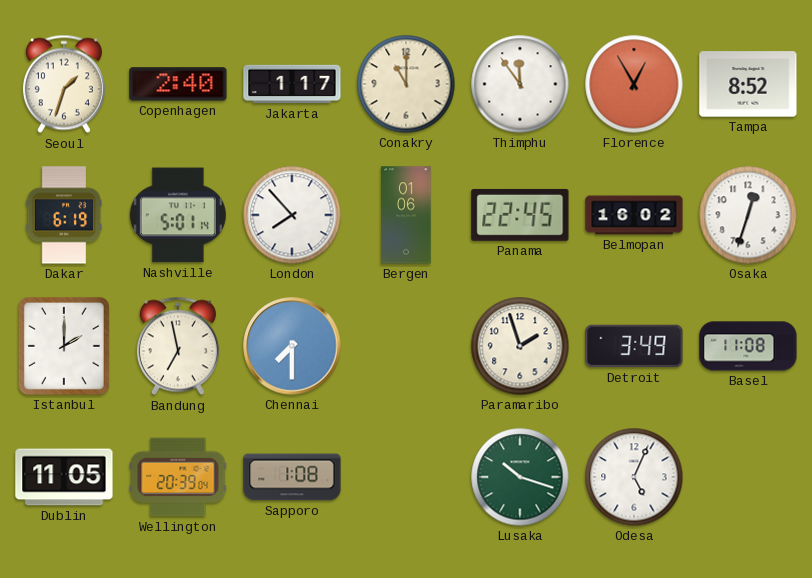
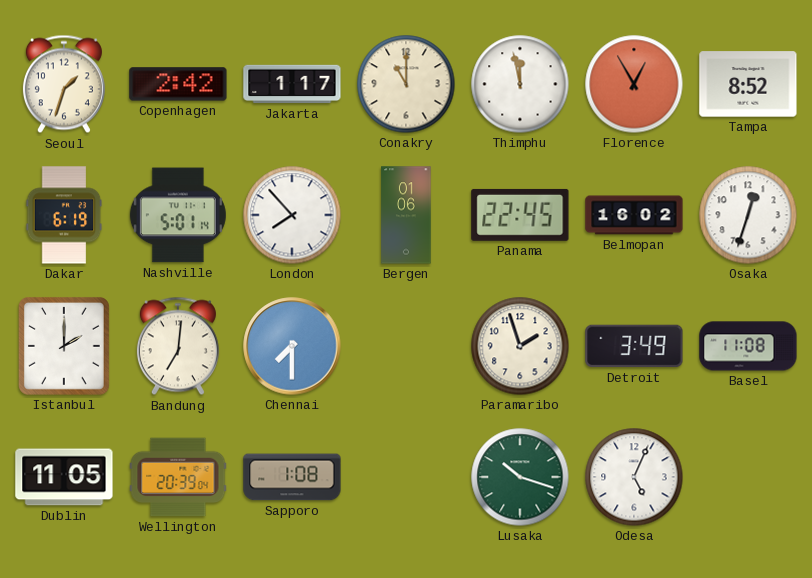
Copenhagen: 2:40 -> 2:42 (178, 84)
Thimphu: 11:54 -> 11:58 (520, 84)
Bandung: 6:58 -> 7:01 (178, 346)
